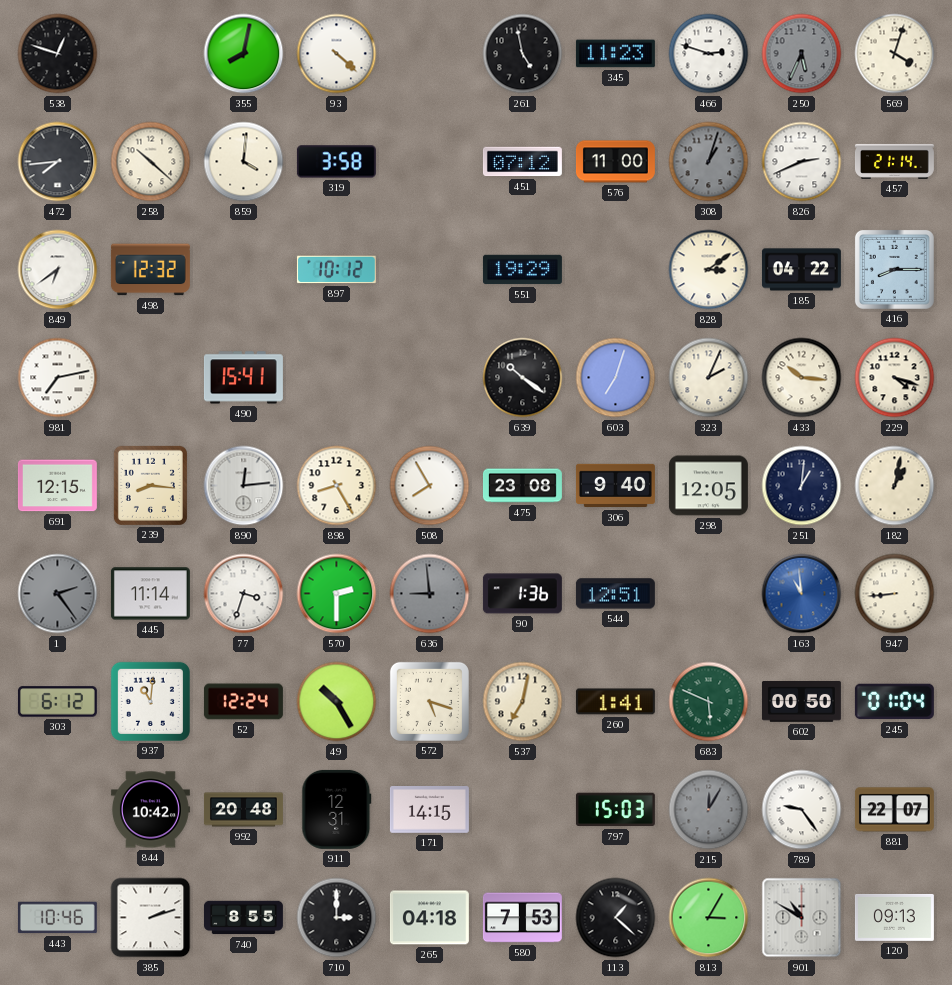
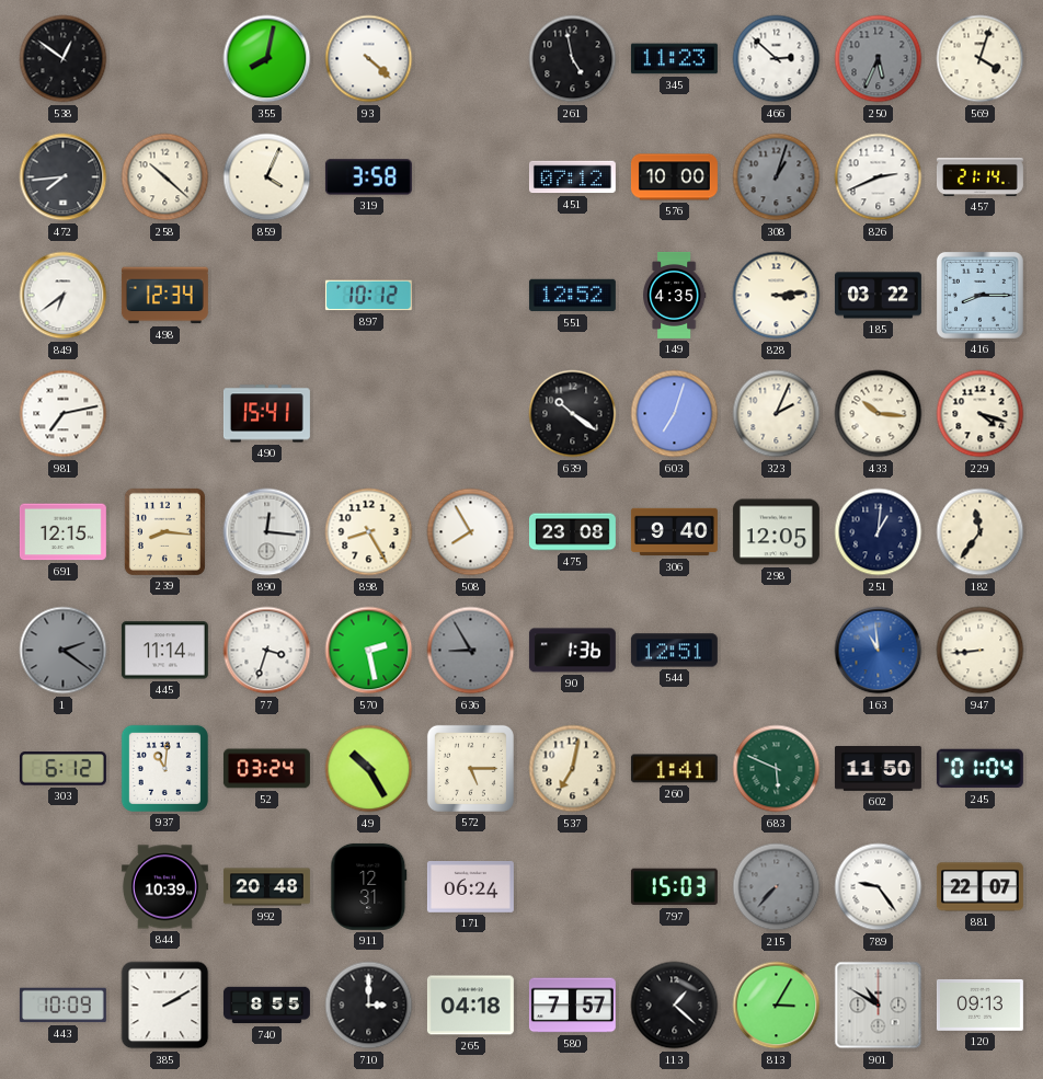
538: 12:48 -> 12:51 (64, 59)
466: 2:48 -> 2:52 (777, 59)
859: 4:01 -> 4:04 (267, 177)
576: 11:00 -> 10:00 (674, 177)
498: 12:32 -> 12:34 (164, 296)
551: 19:29 -> 12:52 (572, 296)
149: none -> 4:35 (674, 295)
828: 3:09 -> 3:14 (777, 296)
185: 04:22 -> 03:22 (878, 296)
890: 12:14 -> 12:16 (267, 532)
182: 1:02 -> 11:36 (981, 532)
1: 2:24 -> 2:21 (64, 651)
570: 2:30 -> 2:28 (369, 651)
636: 8:59 -> 8:55 (471, 651)
52: 12:24 -> 03:24 (266, 769)
572: 5:18 -> 5:15 (470, 768)
602: 00:50 -> 11:50 (878, 769)
844: 10:42 -> 10:39 (164, 887)
171: 14:15 -> 06:24 (470, 887)
215: 12:05 -> 7:37 (777, 887)
443: 10:46 -> 10:09 (62, 1006)
385: 2:12 -> 2:10 (165, 1006)
580: 7:53 -> 7:57 (572, 1006)
